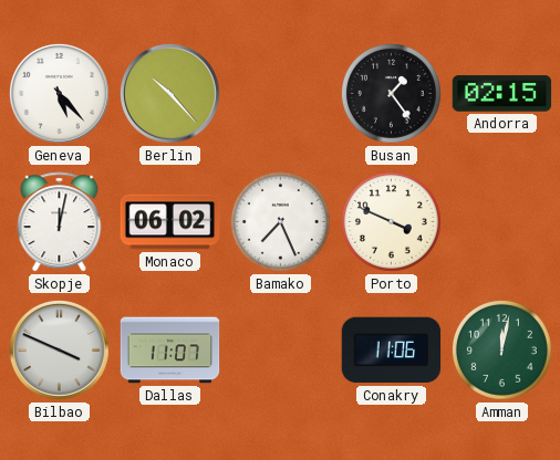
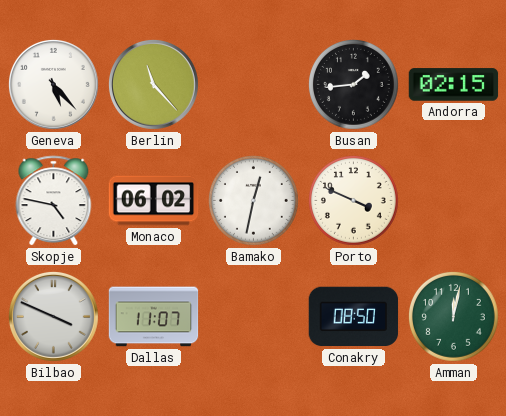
Berlin: 10:23 -> 11:23 (153, 84)
Busan: 1:24 -> 1:44 (353, 84)
Skopje: 12:02 -> 4:47 (54, 201)
Bamako: 7:26 -> 12:32 (253, 200)
Conakry: 11:06 -> 08:50 (354, 317)
